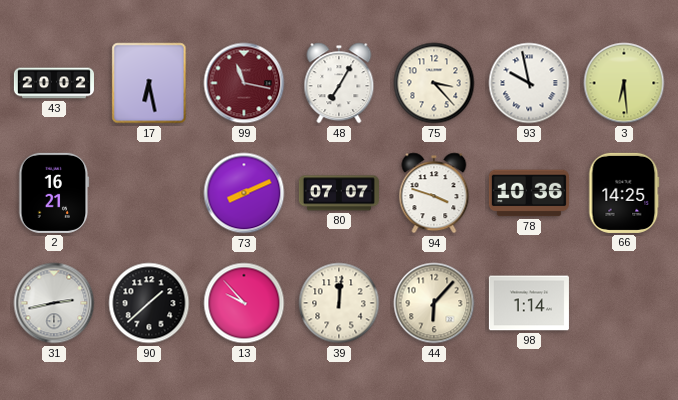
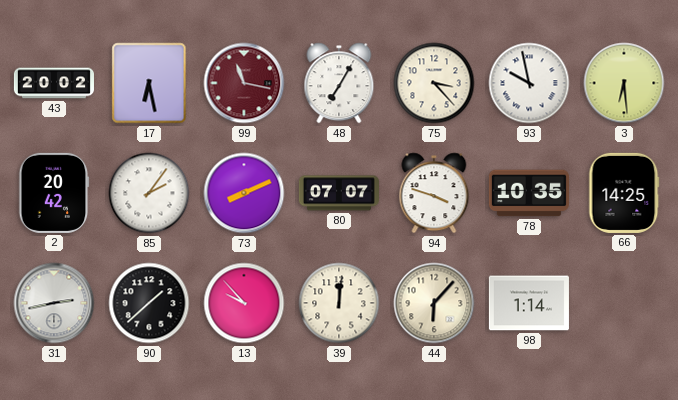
2: 16:21 -> 20:42 (54, 193)
85: none -> 2:06 (149, 193)
78: 10:36 -> 10:35 (529, 193)
